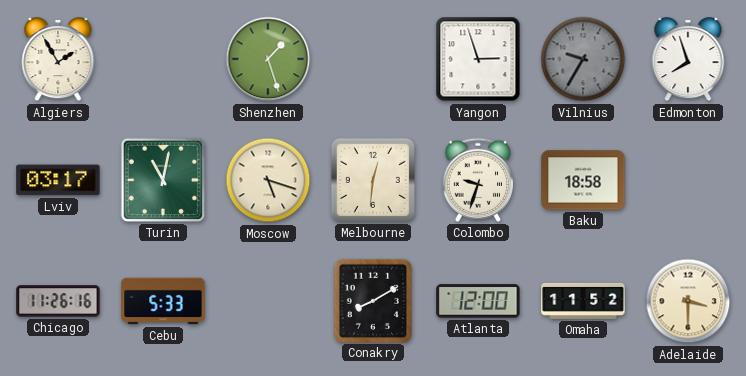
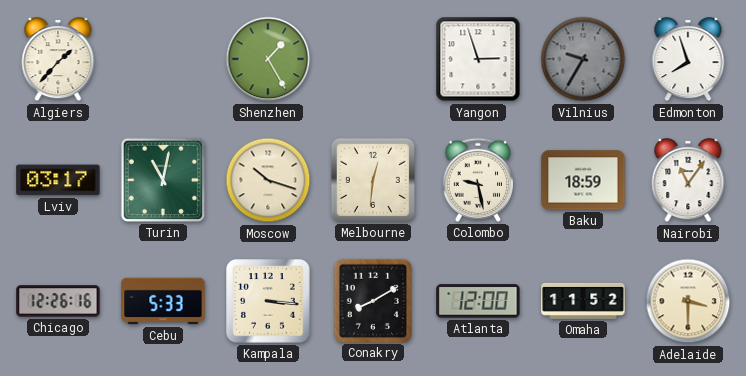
Algiers: 1:55 -> 1:37 (58, 60)
Shenzhen: 1:27 -> 1:25 (268, 59)
Moscow: 5:18 -> 10:18 (268, 180)
Colombo: 9:33 -> 9:28 (477, 180)
Baku: 18:58 -> 18:59 (583, 180)
Nairobi: none -> 11:06 (688, 181)
Chicago: 11:26 -> 12:26 (58, 301)
Kampala: none -> 3:16 (268, 301)
